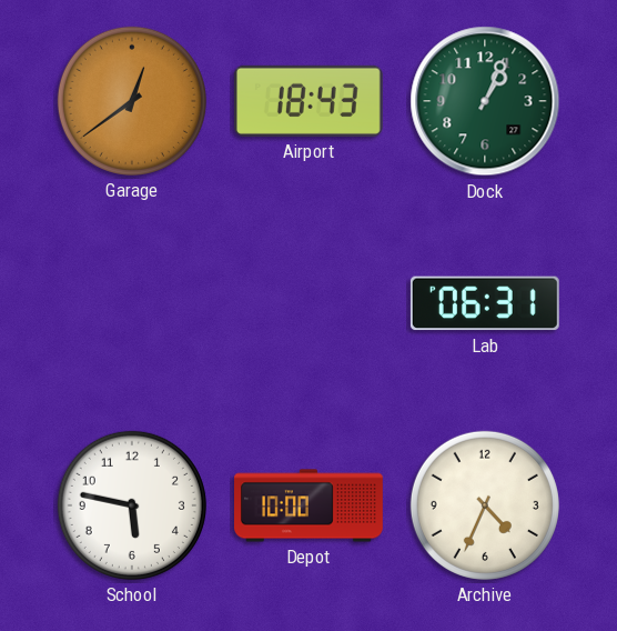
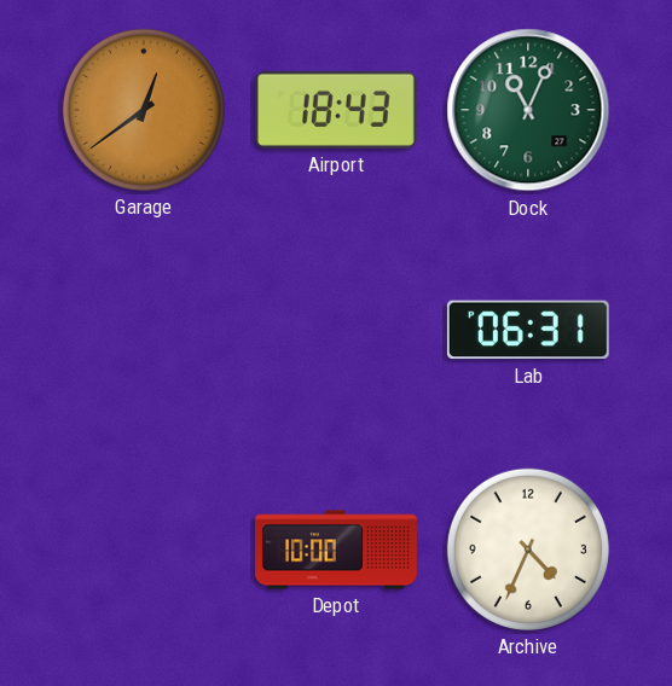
Dock: 1:04 -> 11:04 (528, 110)
School: 5:47 -> none (132, 505)
